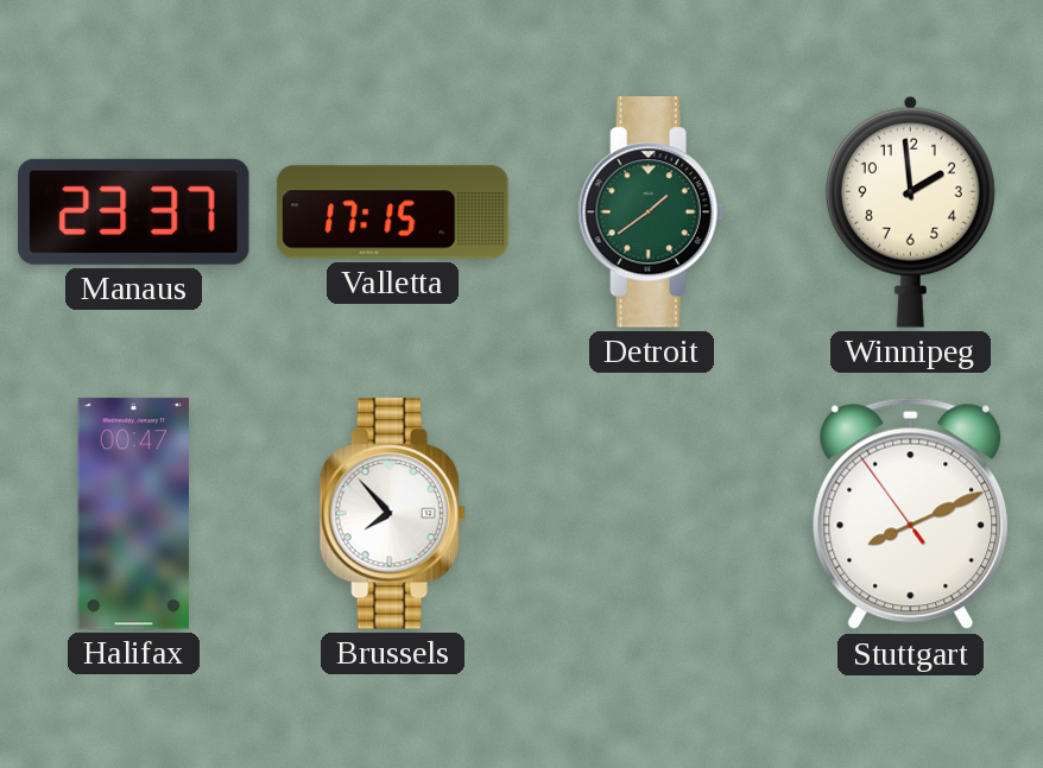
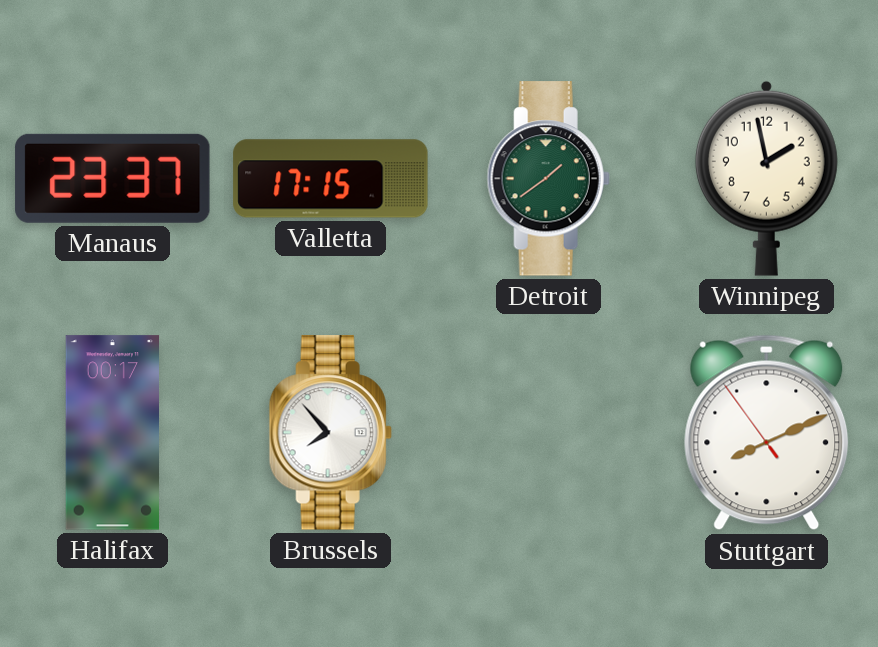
Winnipeg: 1:59 -> 1:58 (766, 178)
Halifax: 00:47 -> 00:17 (112, 433)
